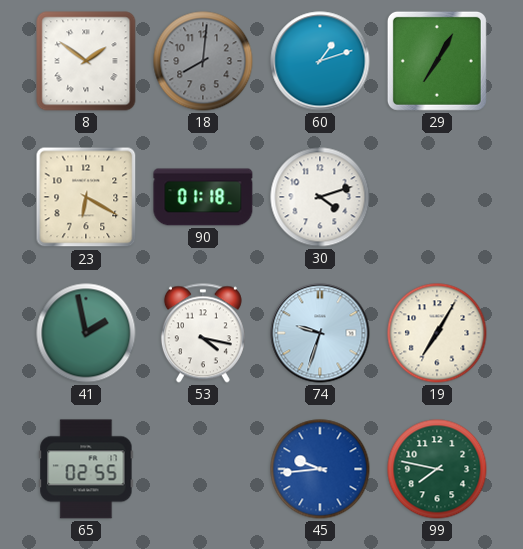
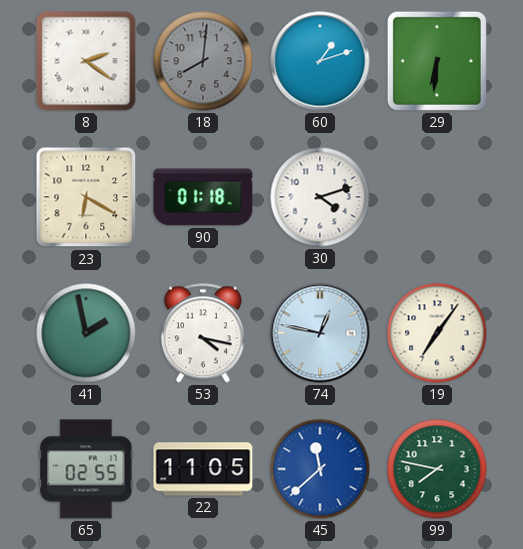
8: 1:51 -> 2:21 (86, 61)
29: 7:05 -> 6:31 (437, 61)
74: 9:33 -> 12:47 (320, 333)
19: 7:05 -> 7:06 (437, 333)
22: none -> 11:05 (203, 469)
45: 9:44 -> 11:38 (320, 469)
